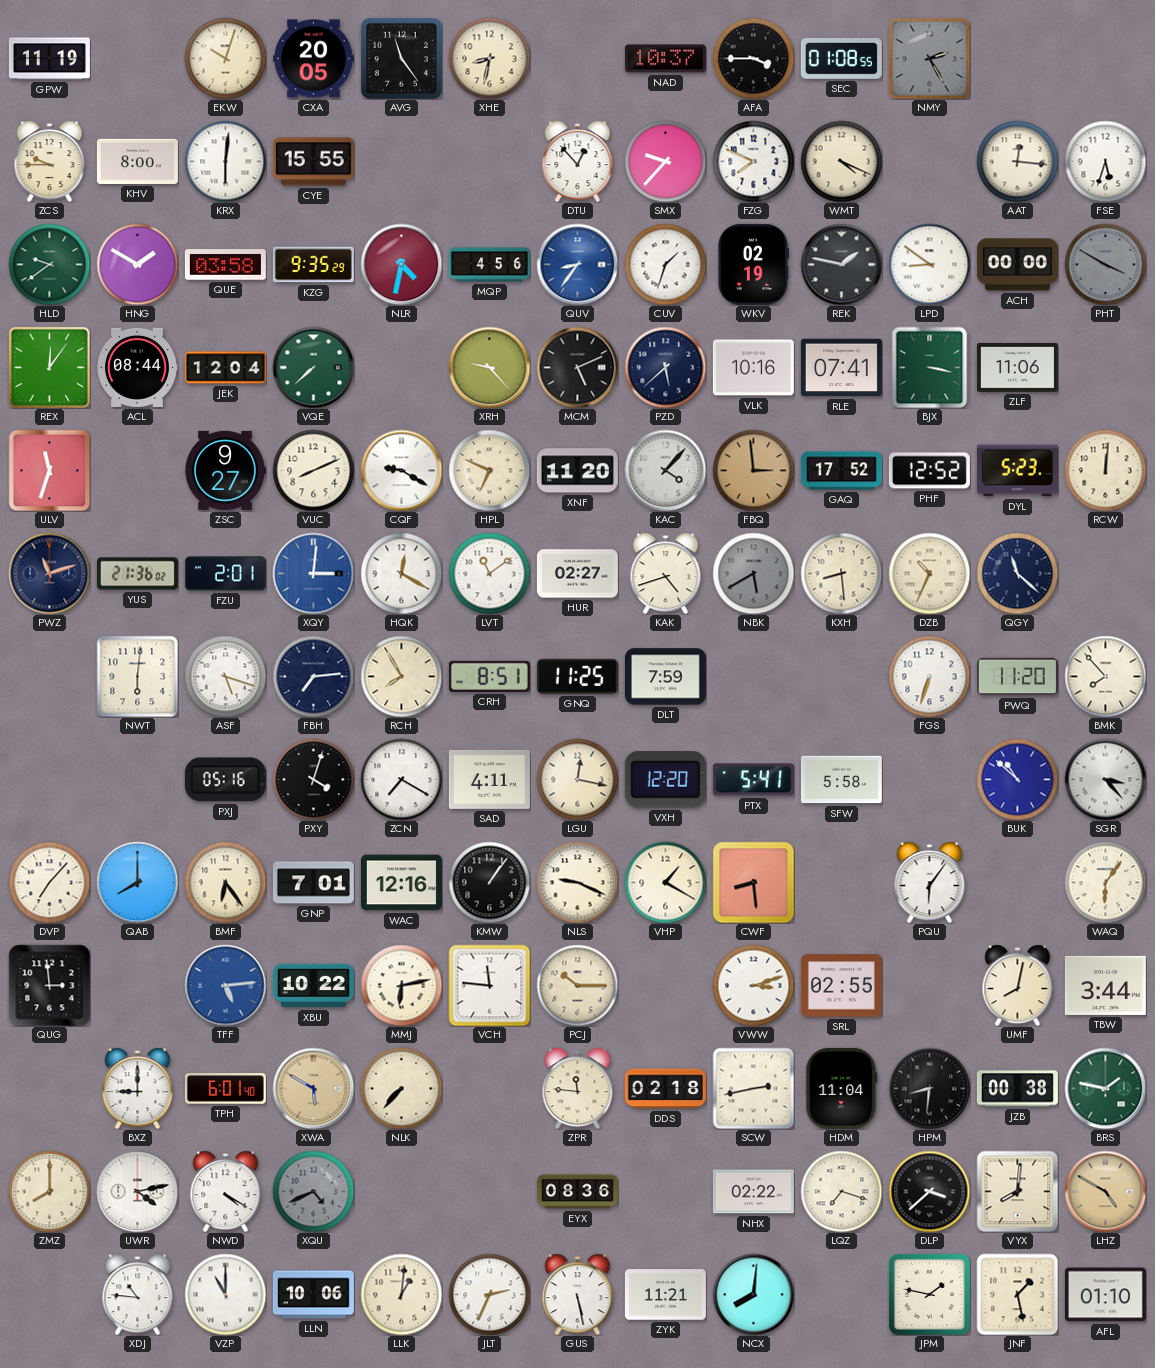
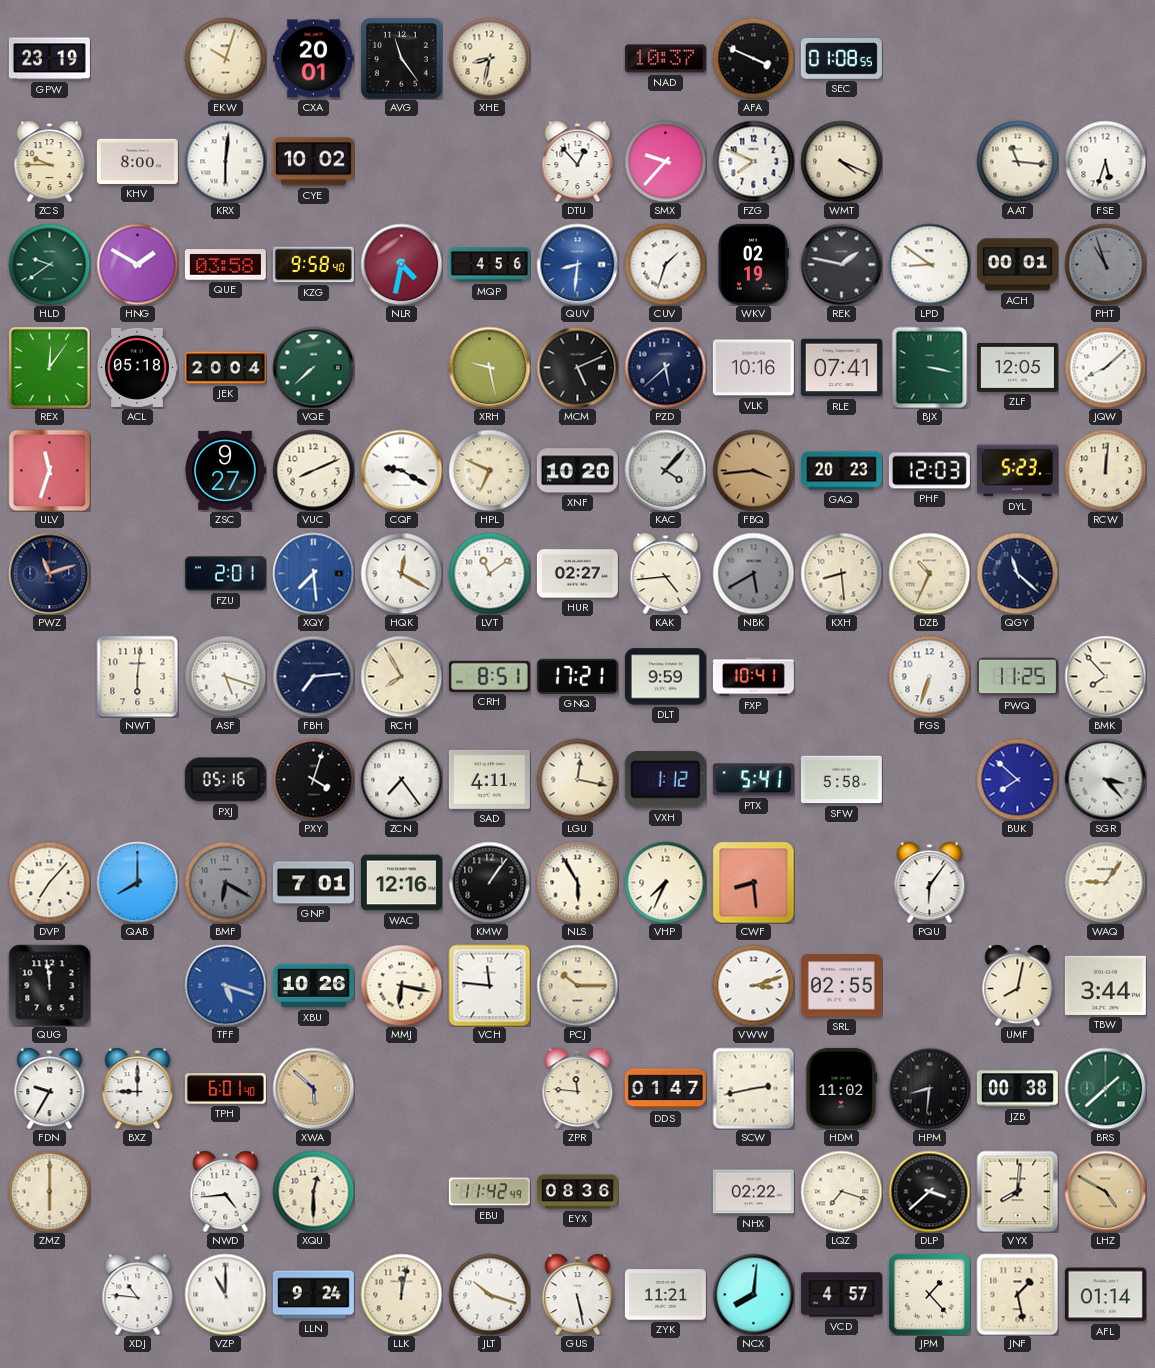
GPW: 11:19 -> 23:19 (49, 59)
CXA: 20:05 -> 20:01 (313, 59)
AFA: 3:45 -> 3:49 (753, 58)
NMY: 2:25 -> none (929, 58)
CYE: 15:55 -> 10:02 (313, 162)
AAT: 12:16 -> 11:16 (1017, 161)
KZG: 9:35 -> 9:58 (313, 265)
QUV: 8:36 -> 8:31 (577, 264)
ACH: 00:00 -> 00:01 (1017, 265)
PHT: 3:50 -> 10:57 (1105, 264)
ACL: 08:44 -> 05:18 (137, 367)
JEK: 12:04 -> 20:04 (225, 368)
XRH: 9:23 -> 9:28 (489, 367)
ZLF: 11:06 -> 12:05 (1017, 367)
JQW: none -> 8:08 (1105, 367)
XNF: 11:20 -> 10:20 (577, 471)
FBQ: 2:59 -> 3:44 (753, 470)
GAQ: 17:52 -> 20:23 (841, 471)
PHF: 12:52 -> 12:03 (929, 471)
YUS: 21:36 -> none (137, 574)
XQY: 3:01 -> 7:29 (313, 573)
KAK: 4:42 -> 4:44 (666, 573)
GNQ: 11:25 -> 17:21 (577, 676)
DLT: 7:59 -> 9:59 (665, 677)
FXP: none -> 10:41 (753, 677)
PWQ: 11:20 -> 11:25 (1017, 677)
ZCN: 7:20 -> 7:24 (401, 779)
VXH: 12:20 -> 1:12 (665, 780)
BUK: 10:52 -> 7:52 (1017, 779)
BMF: 6:24 -> 6:20 (225, 882)
BMF dial: cream -> grey (225, 882)
NLS: 9:19 -> 5:55 (577, 882)
VHP: 1:20 -> 7:34 (665, 882)
WAQ: 6:06 -> 9:06 (1105, 882)
QUG: 2:59 -> 11:59 (49, 985)
TFF: 5:14 -> 5:18 (225, 985)
XBU: 10:22 -> 10:26 (313, 986)
MMJ: 6:13 -> 6:17 (401, 985)
FDN: none -> 9:35 (50, 1088)
XWA: 5:50 -> 5:52 (313, 1088)
NLK: 7:37 -> none (401, 1088)
DDS: 02:18 -> 01:47 (665, 1089)
HDM: 11:04 -> 11:02 (842, 1088)
BRS: 1:47 -> 1:38 (1105, 1088)
ZMZ: 8:00 -> 6:00 (49, 1191)
UWR: 4:13 -> none (137, 1191)
NWD: 4:20 -> 4:44 (226, 1191)
XQU: 4:41 -> 12:30 (313, 1191)
XQU dial: grey -> cream (313, 1191)
EBU: none -> 11:42 (489, 1192)
LLN: 10:06 -> 9:24 (313, 1295)
LLK: 1:01 -> 12:02 (401, 1294)
JLT: 2:34 -> 10:18 (489, 1294)
VCD: none -> 4:57 (841, 1295)
JPM: 1:47 -> 1:23 (929, 1294)
AFL: 01:10 -> 01:14 (1105, 1295)
